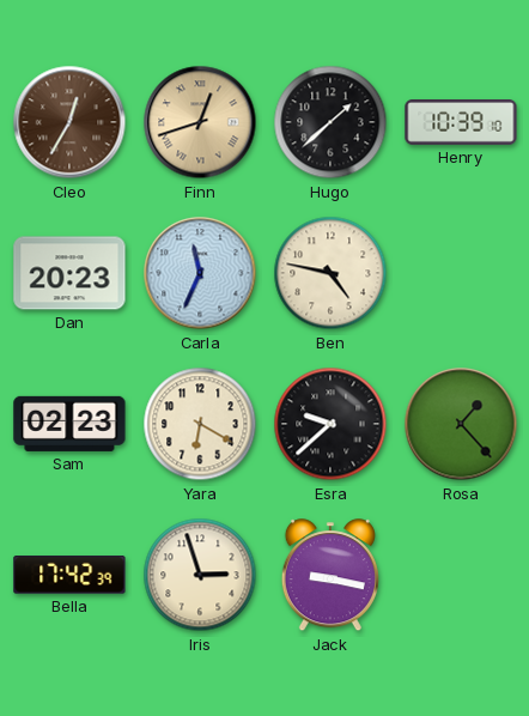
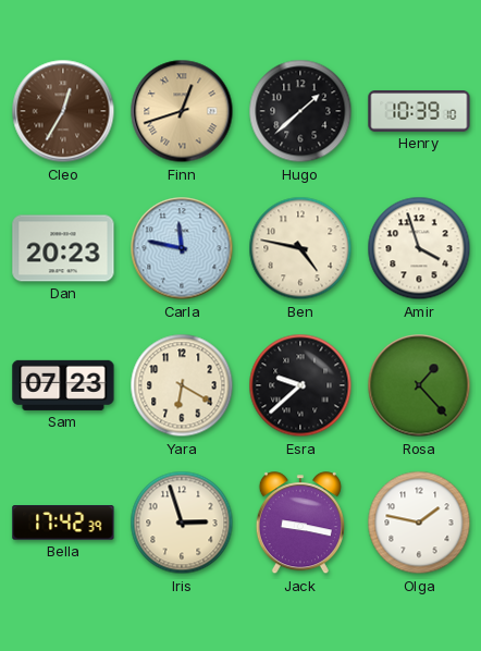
Carla: 11:34 -> 11:47 (182, 248)
Amir: none -> 3:57 (419, 248)
Sam: 02:23 -> 07:23 (63, 385)
Olga: none -> 1:47 (419, 523)
